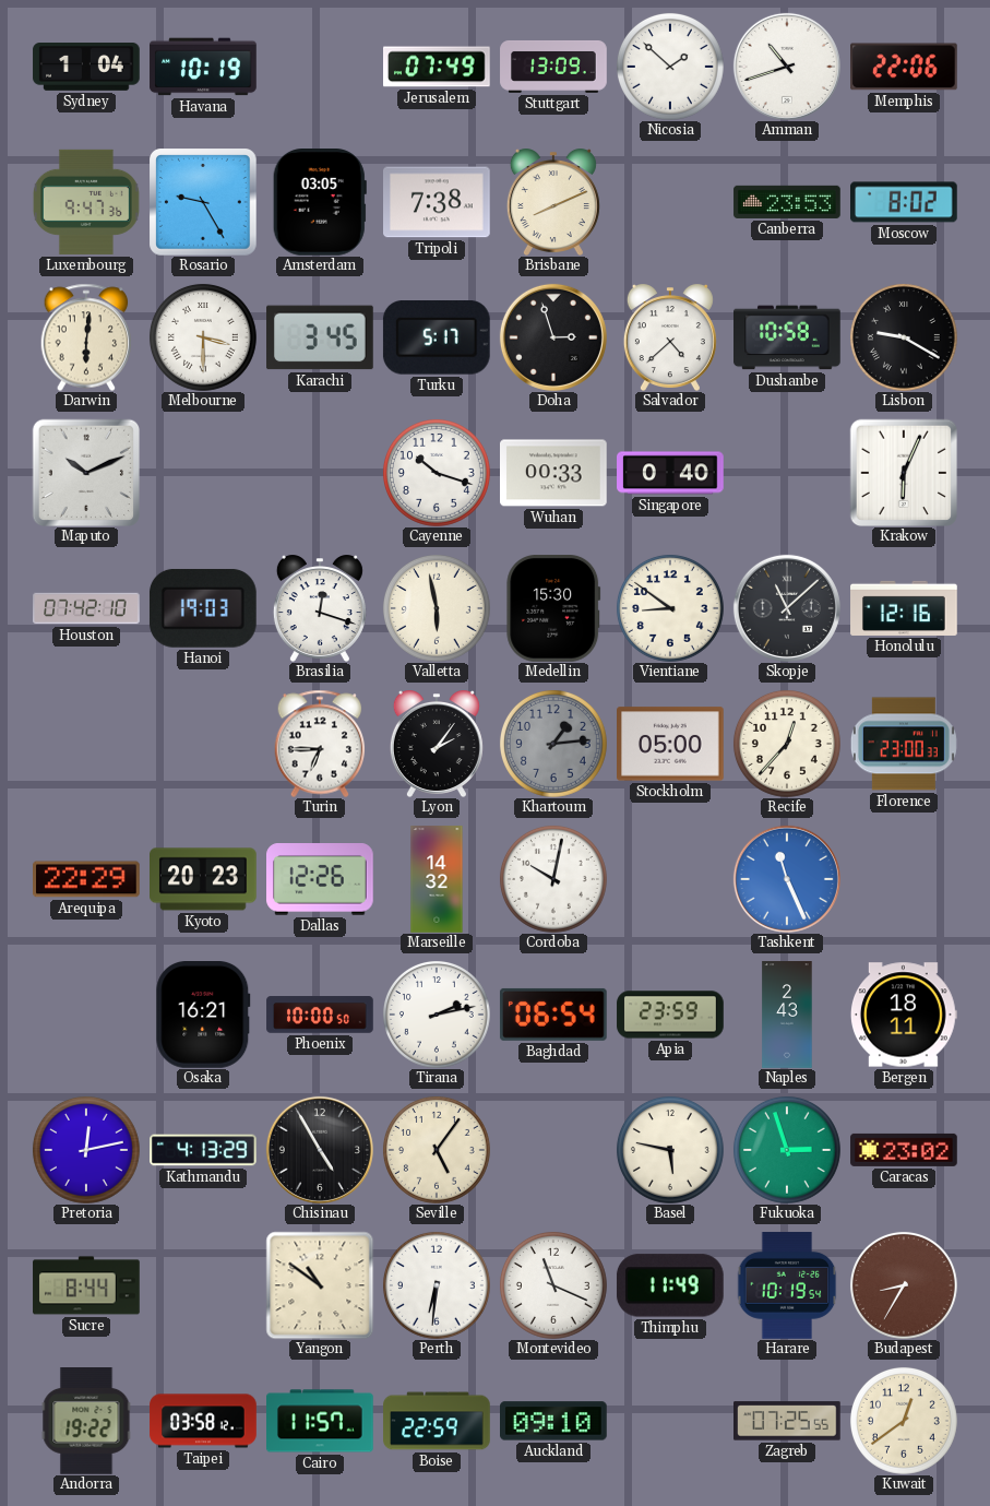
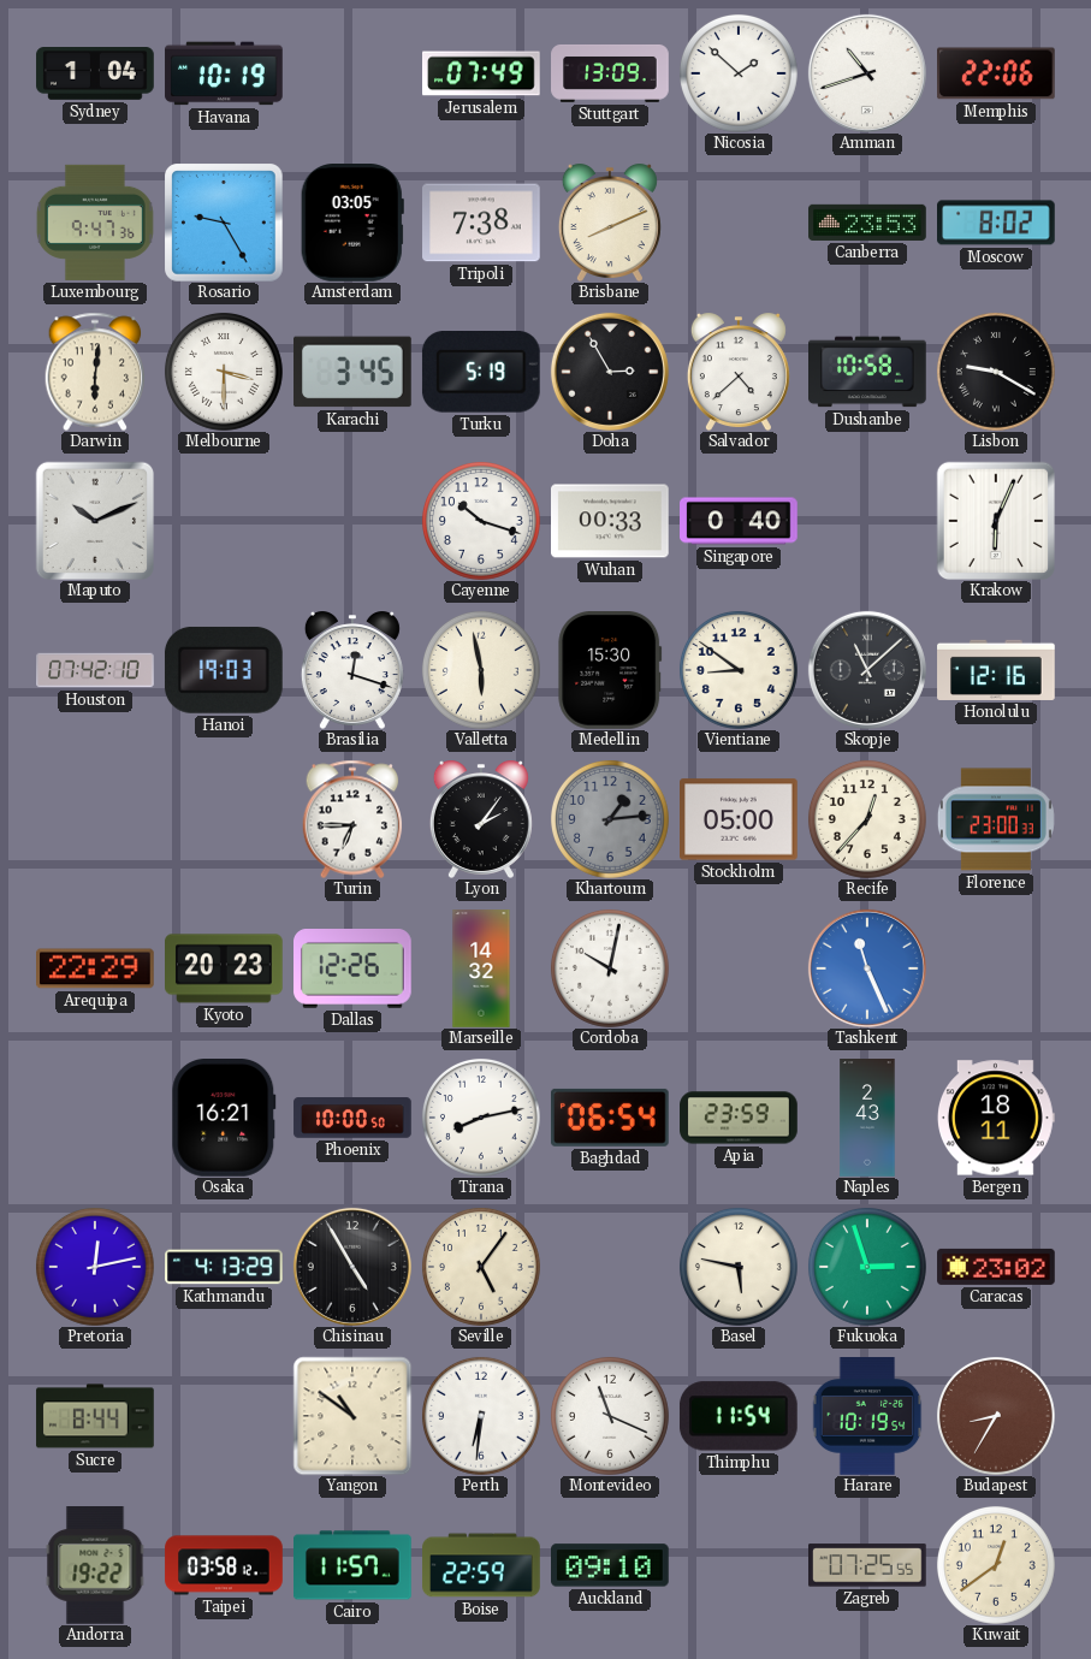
Turku: 5:17 -> 5:19 (481, 373)
Doha: 2:57 -> 2:55 (610, 372)
Tirana: 2:13 -> 8:13 (481, 1118)
Thimphu: 11:49 -> 11:54 (739, 1416)
